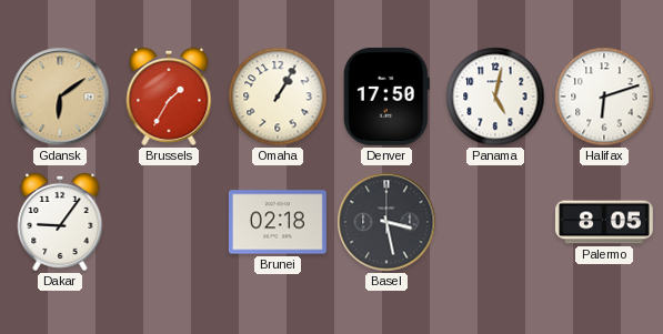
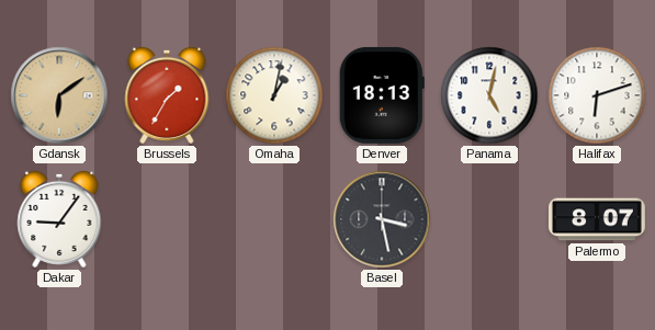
Omaha: 1:05 -> 1:02 (274, 95)
Denver: 17:50 -> 18:13 (382, 95)
Brunei: 02:18 -> none (278, 222)
Palermo: 8:05 -> 8:07 (598, 219)
